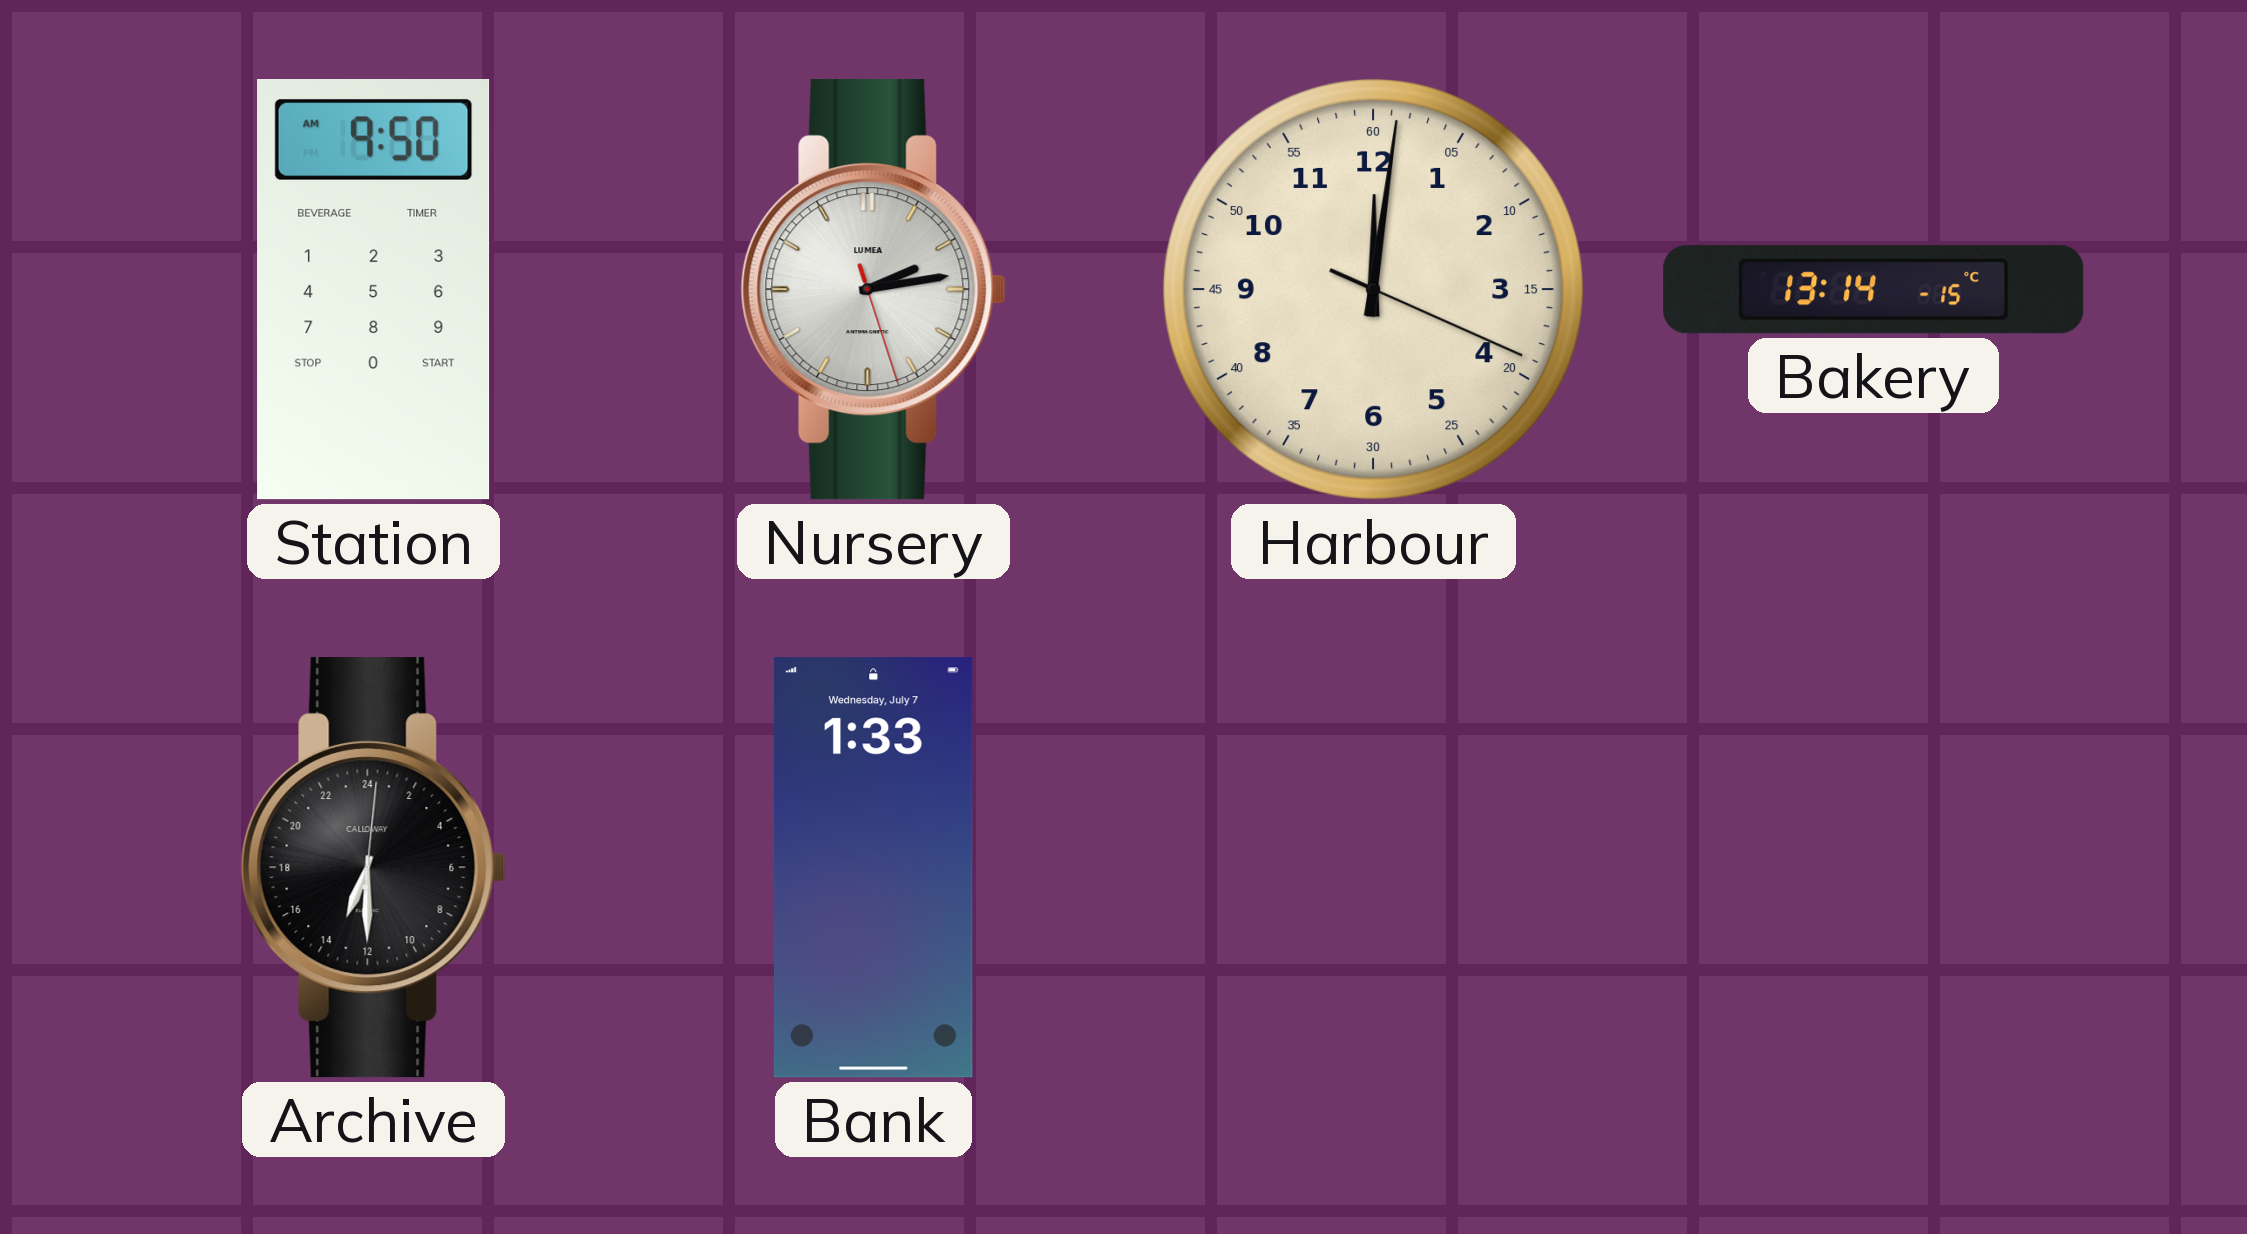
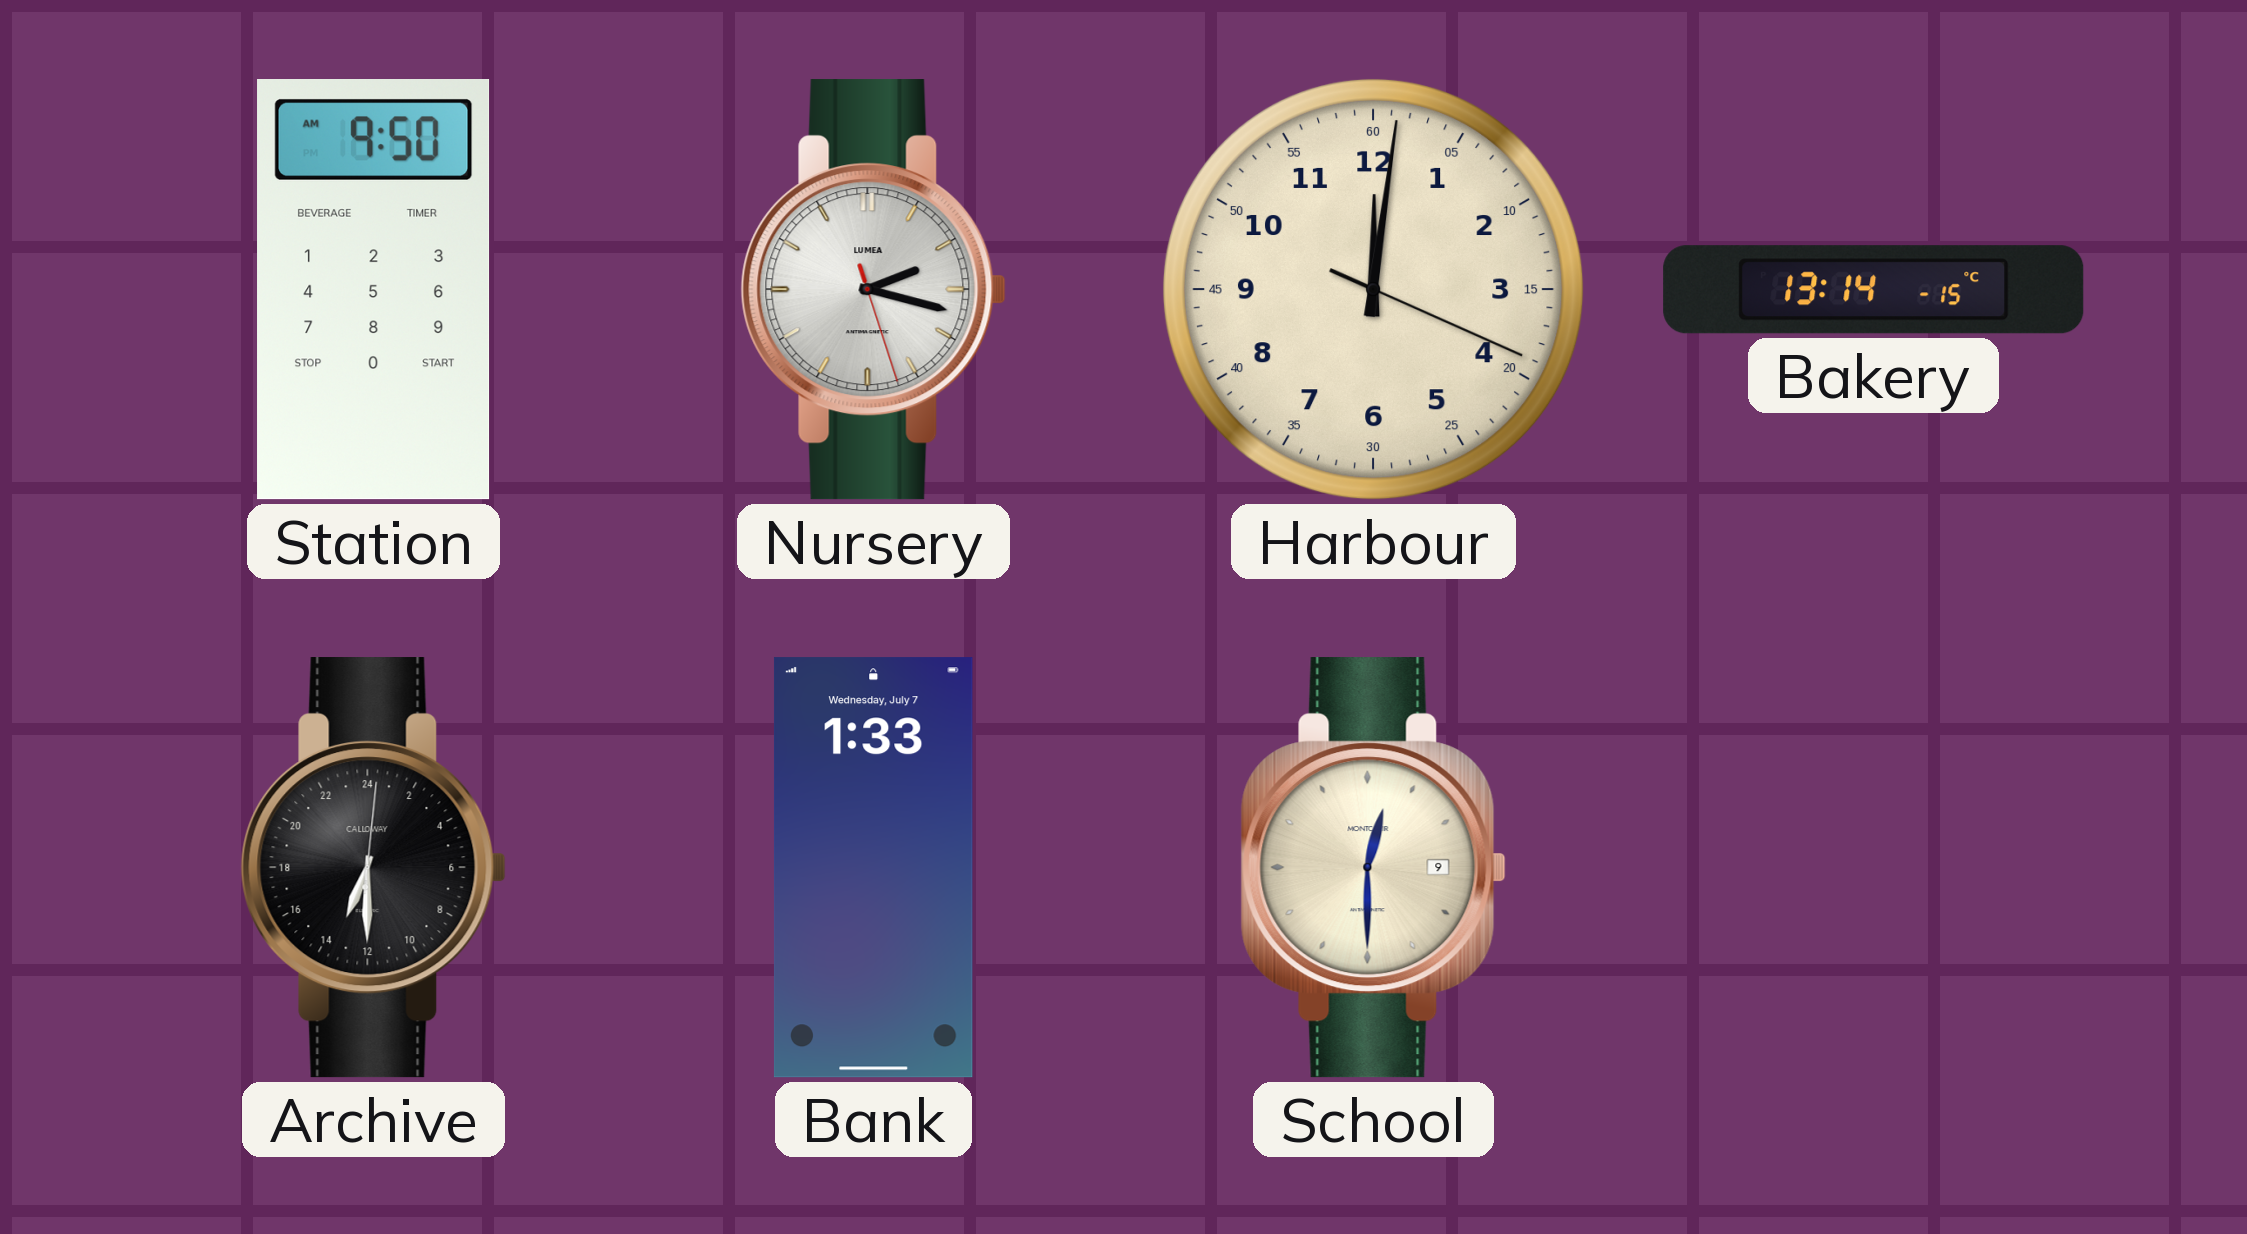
Nursery: 2:13 -> 2:17 (873, 290)
School: none -> 12:30 (1373, 868)
